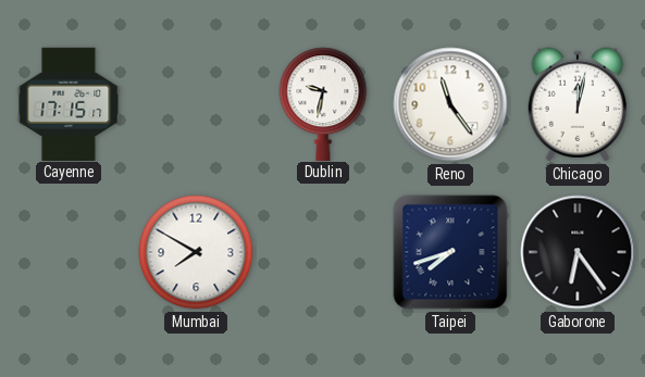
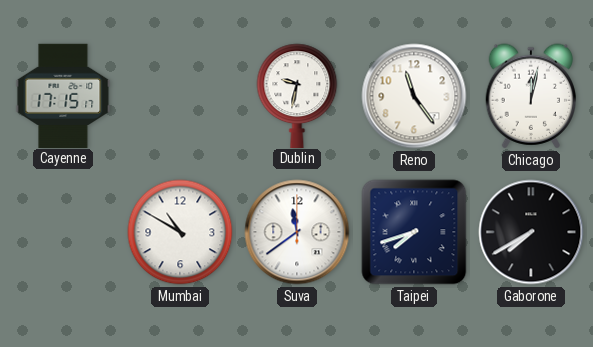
Mumbai: 7:50 -> 10:50 (180, 232)
Suva: none -> 11:39 (297, 232)
Gaborone: 6:24 -> 7:40 (531, 232)
